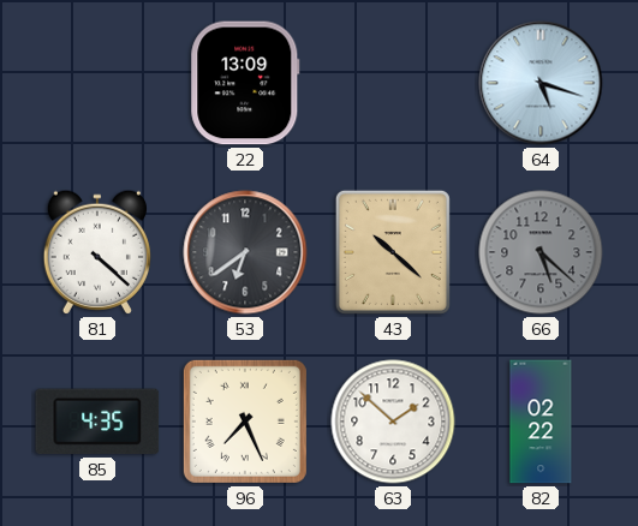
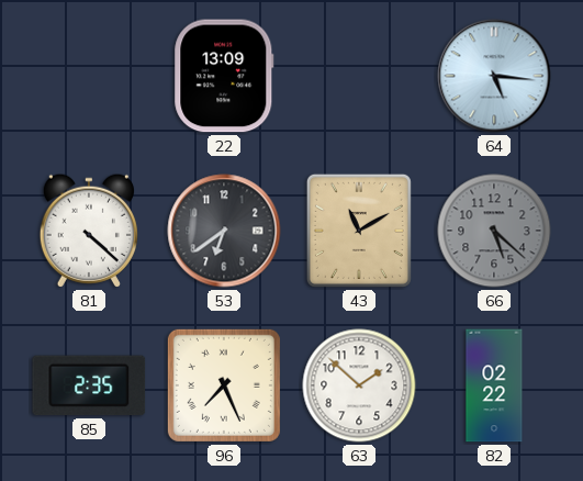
64: 5:18 -> 5:16 (494, 76)
43: 10:22 -> 11:10 (359, 231)
85: 4:35 -> 2:35 (89, 385)
